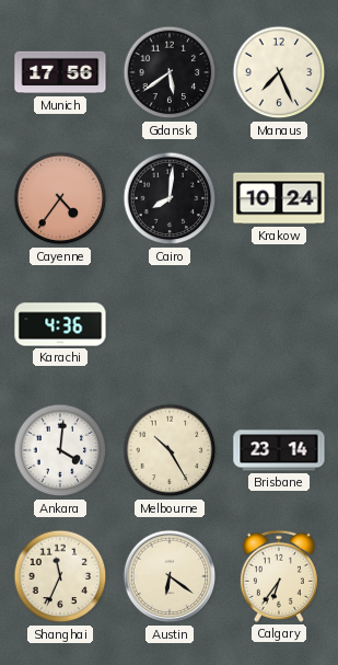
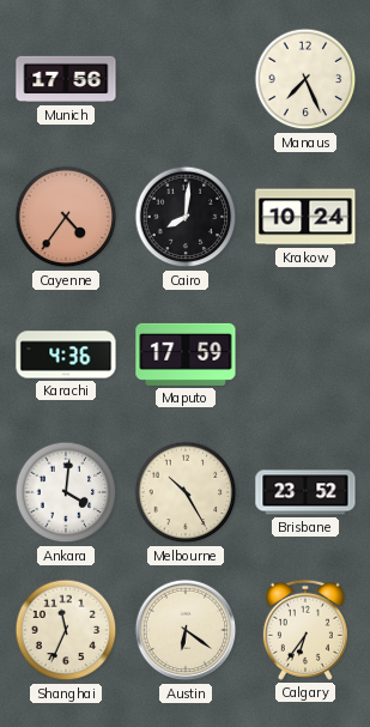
Gdansk: 5:39 -> none (170, 72)
Maputo: none -> 17:59 (186, 355)
Brisbane: 23:14 -> 23:52 (305, 492)
